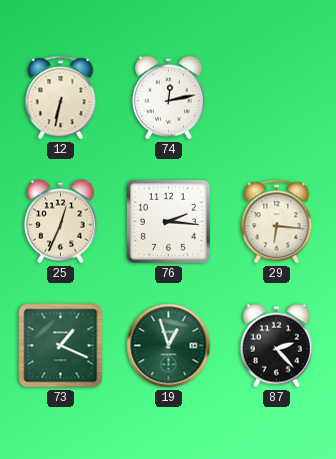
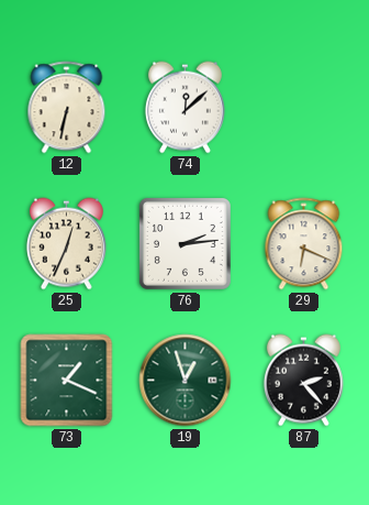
74: 12:13 -> 12:08 (185, 108)
76: 2:16 -> 2:14 (185, 243)
29: 6:16 -> 6:19 (304, 244)
